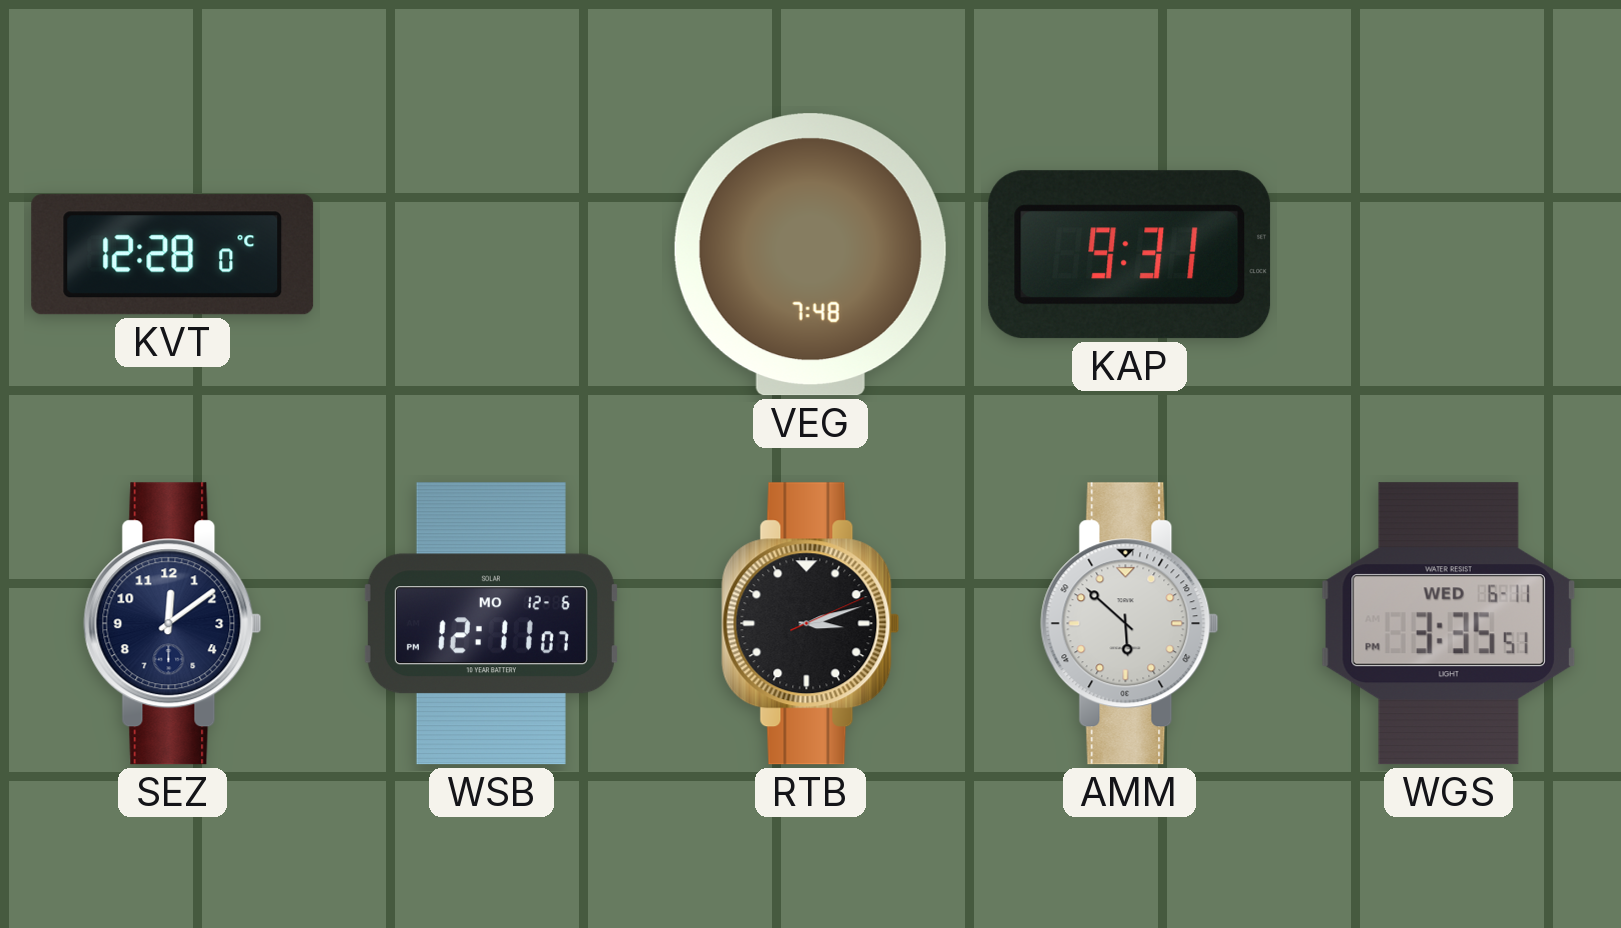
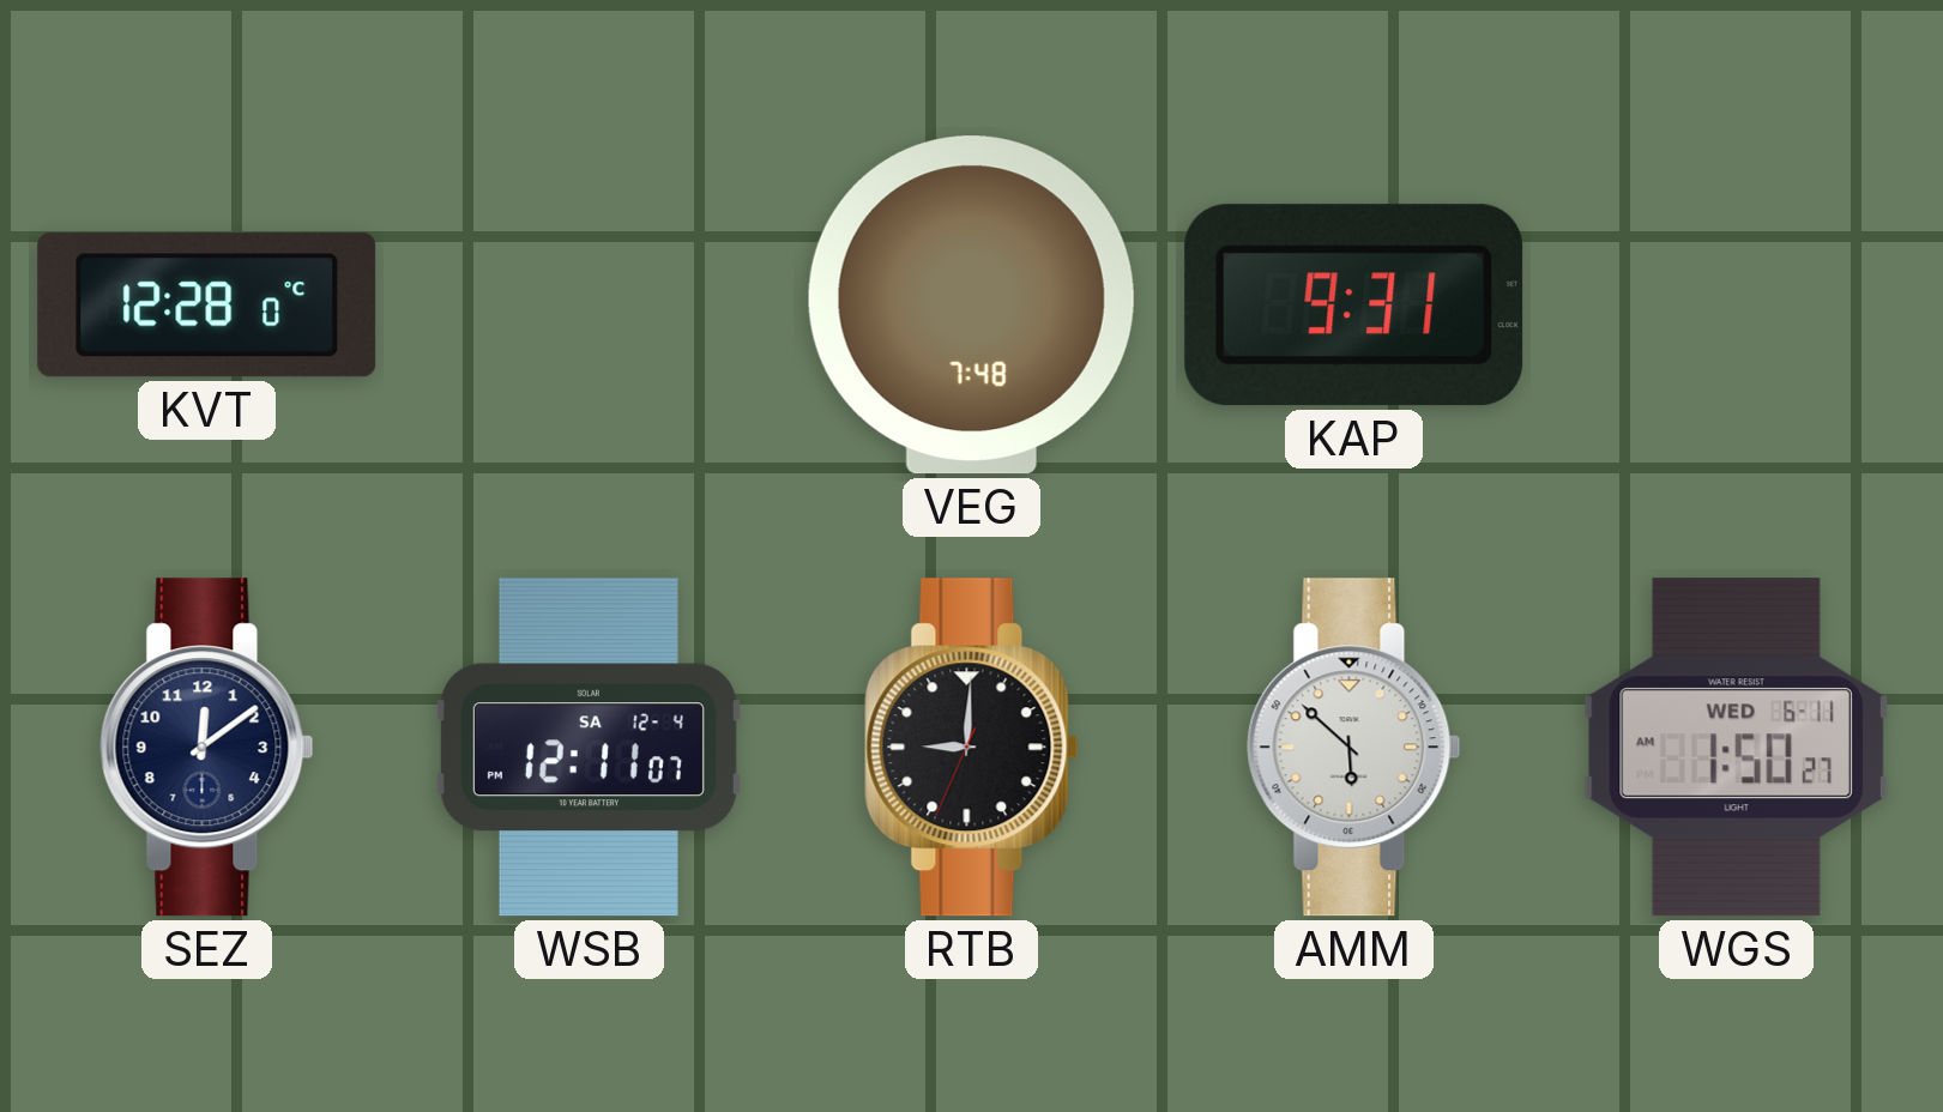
WSB date: MO 12-6 -> SA 12-4 (589, 748)
RTB: 3:12 -> 9:00 (972, 748)
WGS: 3:35 -> 1:50 (1736, 748)
